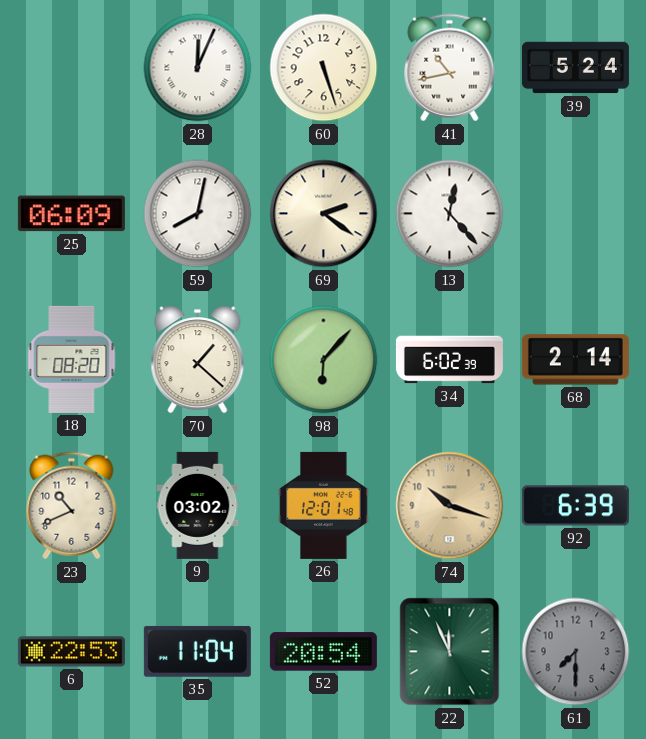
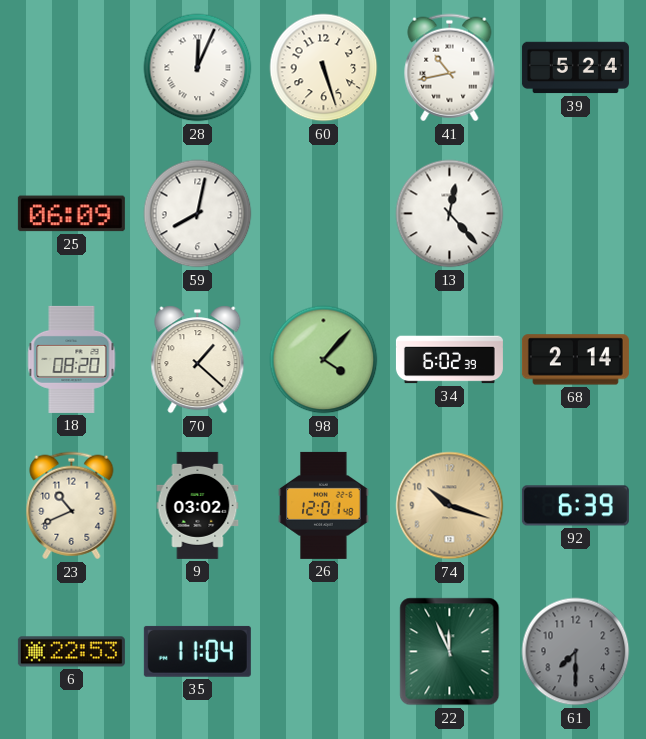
69: 2:21 -> none (324, 214)
98: 6:07 -> 4:07 (324, 360)
52: 20:54 -> none (323, 652)
